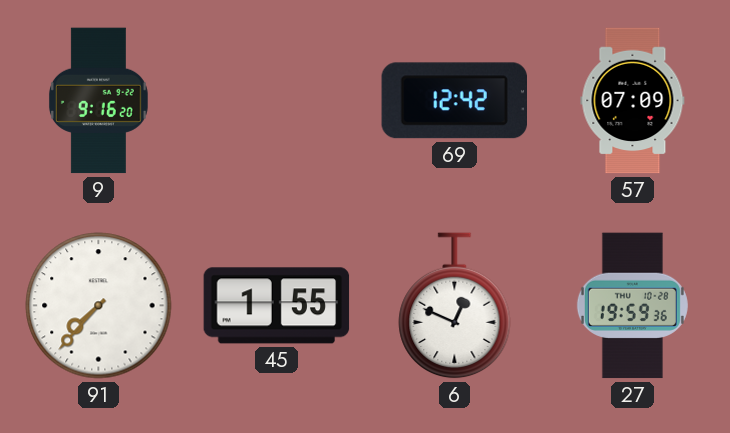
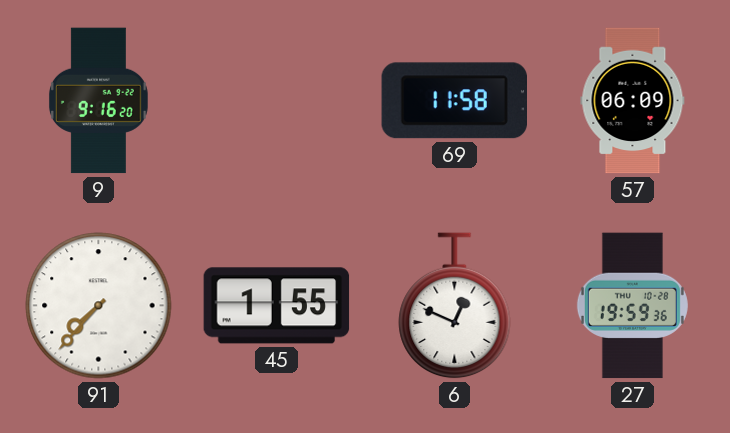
69: 12:42 -> 11:58 (454, 101)
57: 07:09 -> 06:09 (633, 101)
